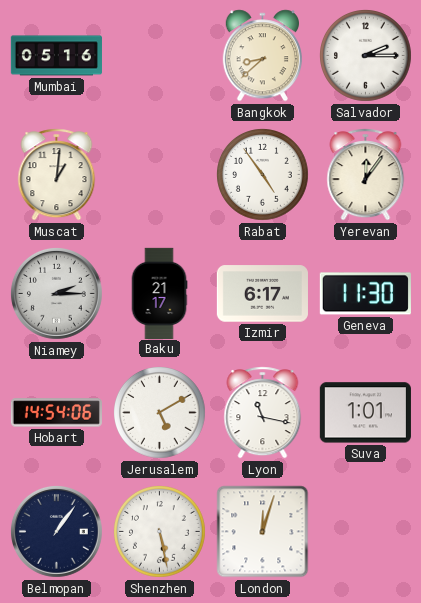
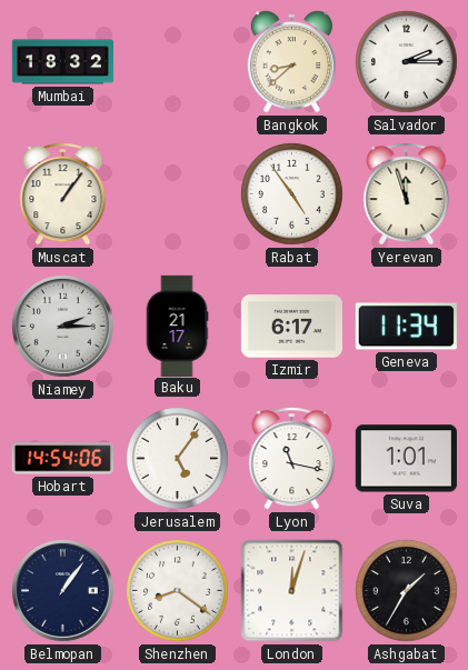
Mumbai: 05:16 -> 18:32 (62, 62)
Muscat: 1:01 -> 1:06 (63, 194)
Yerevan: 12:06 -> 11:57 (407, 194)
Geneva: 11:30 -> 11:34 (406, 327)
Jerusalem: 5:10 -> 5:06 (178, 459)
Shenzhen: 5:28 -> 8:21 (178, 591)
Ashgabat: none -> 1:35 (407, 591)
